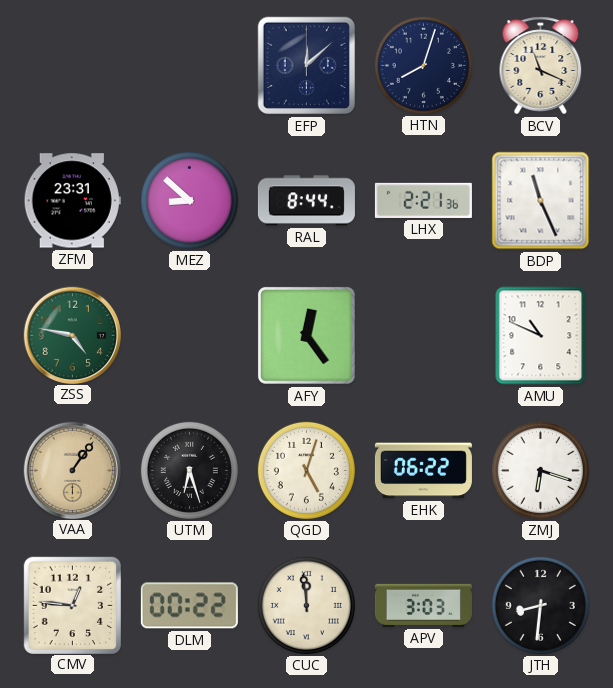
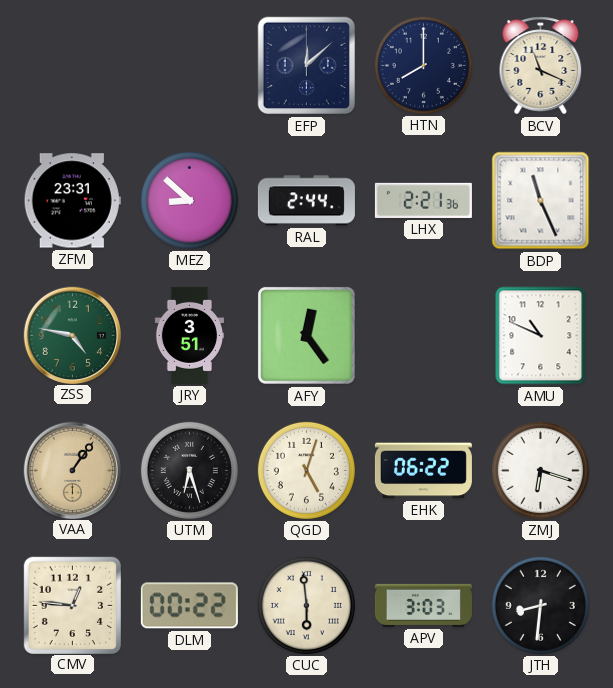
HTN: 8:03 -> 8:00 (423, 65)
RAL: 8:44 -> 2:44 (306, 201)
JRY: none -> 3:51 (189, 335)
CUC: 11:59 -> 5:59 (306, 605)
